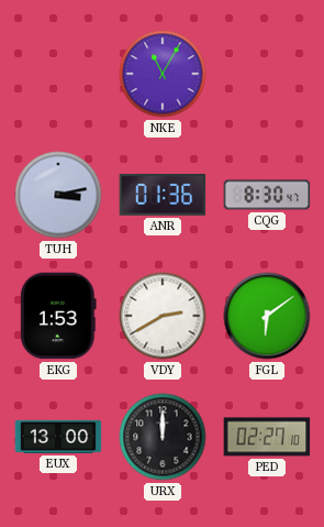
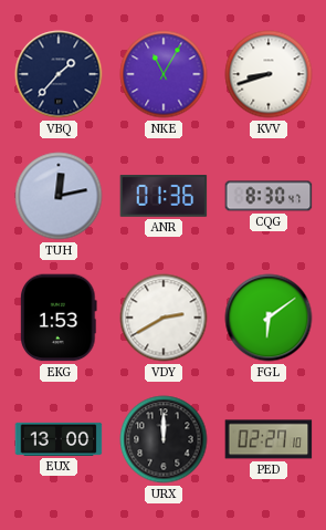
VBQ: none -> 1:37 (59, 74)
KVV: none -> 8:42 (269, 74)
TUH: 3:13 -> 12:13 (59, 196)
